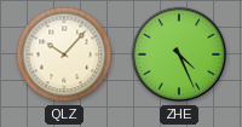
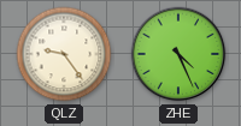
QLZ: 10:07 -> 9:24 (64, 54)
